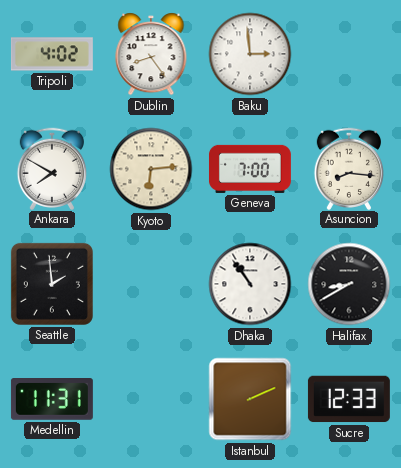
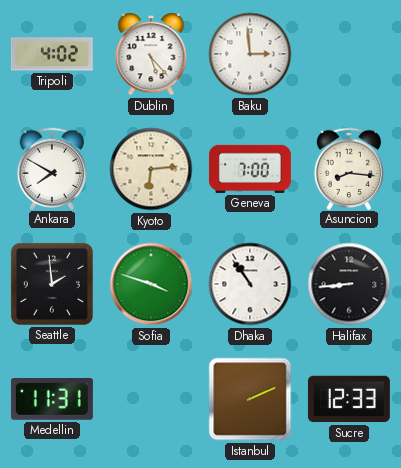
Dublin: 8:24 -> 5:23 (151, 54)
Sofia: none -> 3:48 (151, 284)
Halifax: 8:40 -> 8:44 (349, 284)
